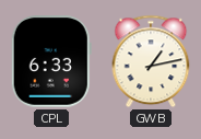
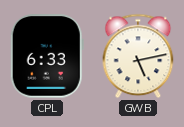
GWB: 1:13 -> 5:13 (138, 56)
